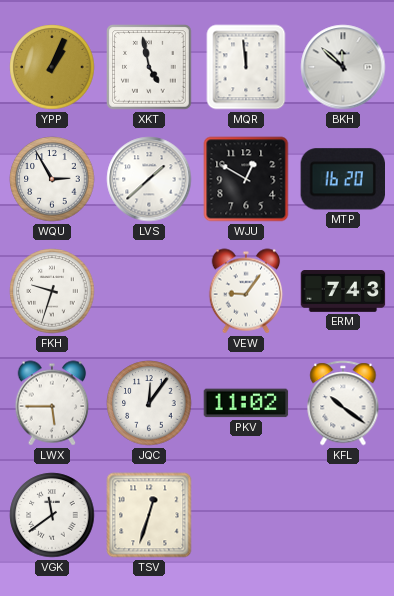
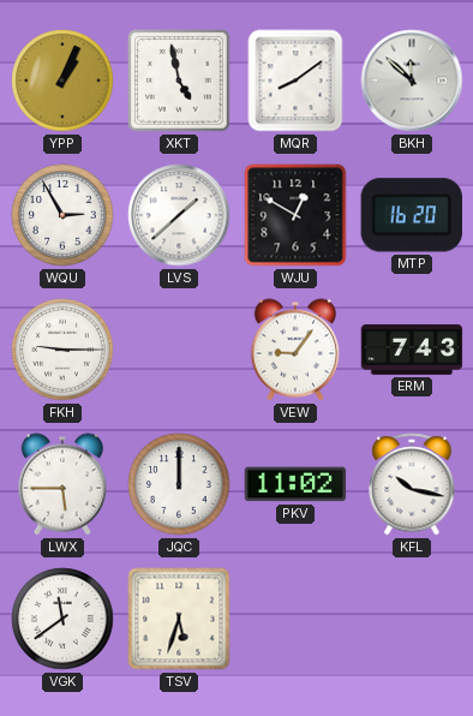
MQR: 11:59 -> 8:09 (295, 80)
FKH: 9:33 -> 9:15 (62, 350)
JQC: 12:06 -> 12:00 (179, 484)
KFL: 10:21 -> 10:17 (412, 484)
TSV: 12:33 -> 5:33 (179, 619)
